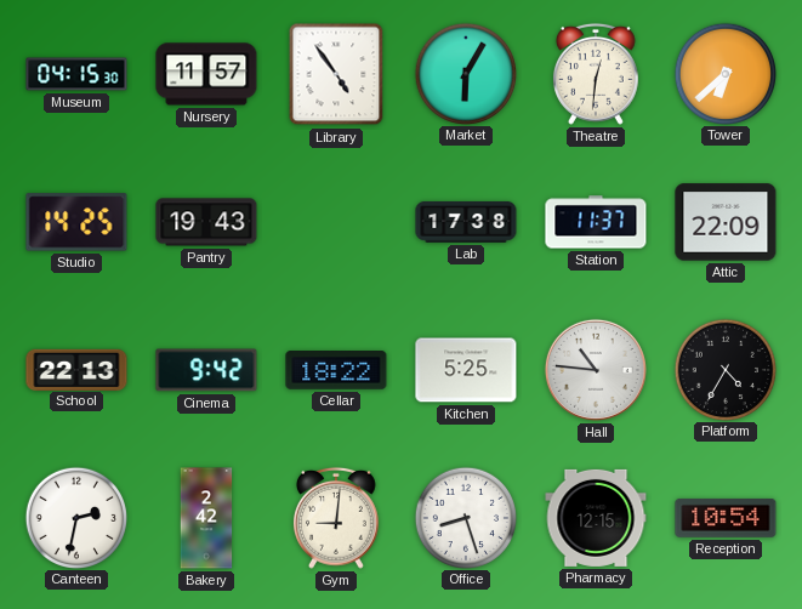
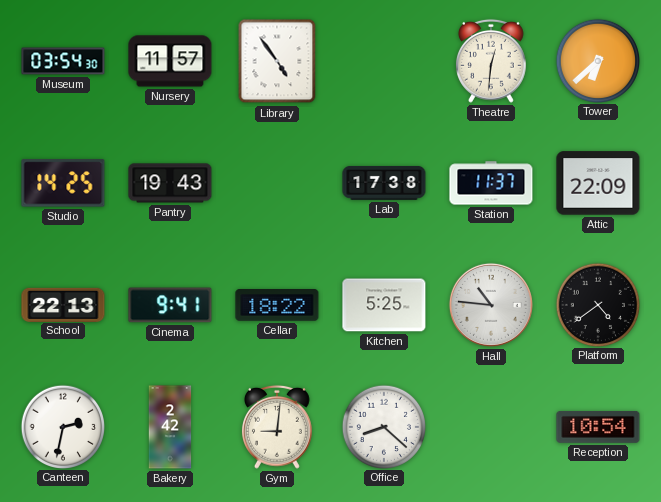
Museum: 04:15 -> 03:54 (63, 61)
Market: 6:05 -> none (465, 73)
Cinema: 9:42 -> 9:41 (170, 305)
Platform: 4:35 -> 4:39 (597, 304)
Office: 8:27 -> 8:22 (383, 426)
Pharmacy: 12:15 -> none (596, 518)
